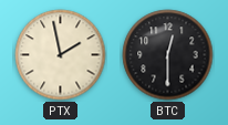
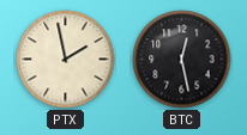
BTC: 12:30 -> 12:28 (182, 60)
